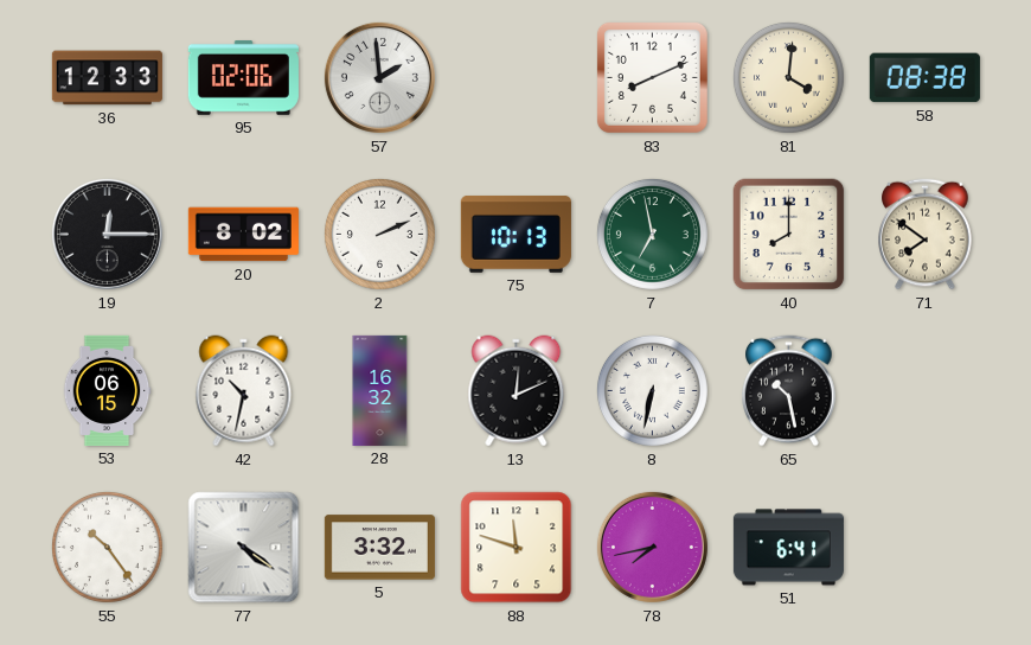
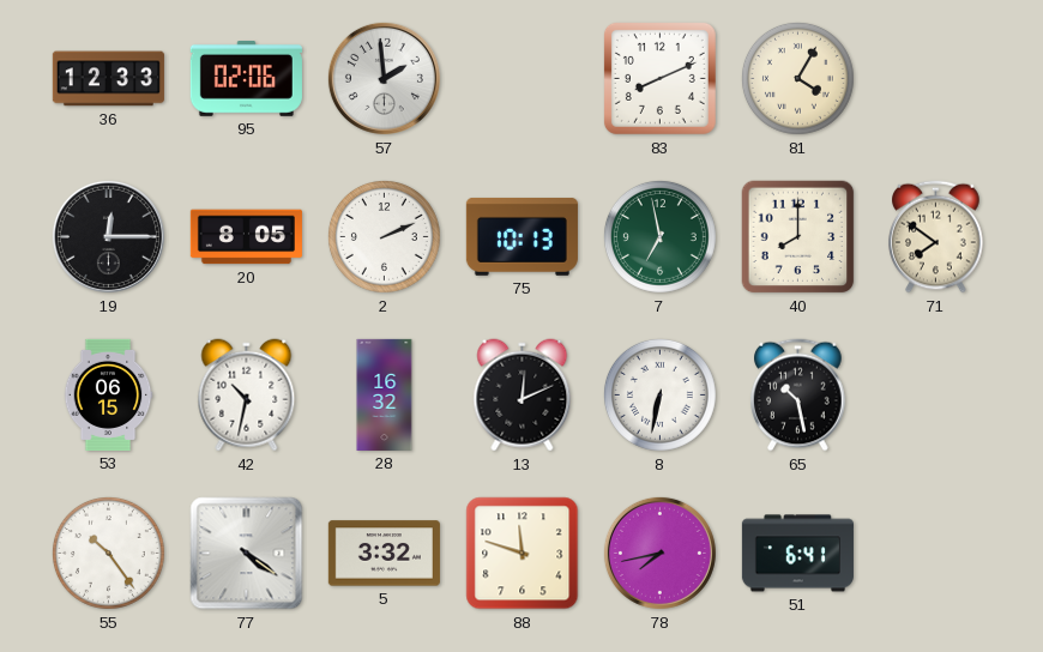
81: 4:01 -> 4:05 (797, 78)
58: 08:38 -> none (924, 78)
20: 8:02 -> 8:05 (246, 237)
